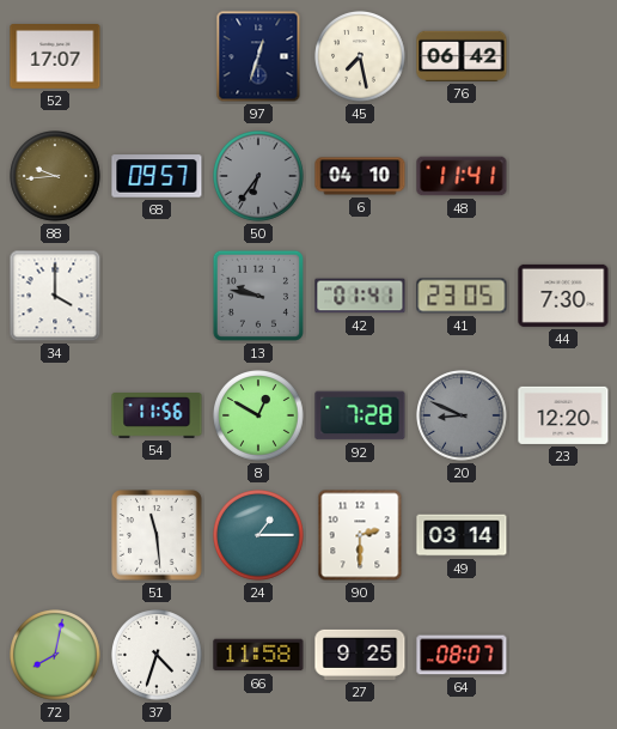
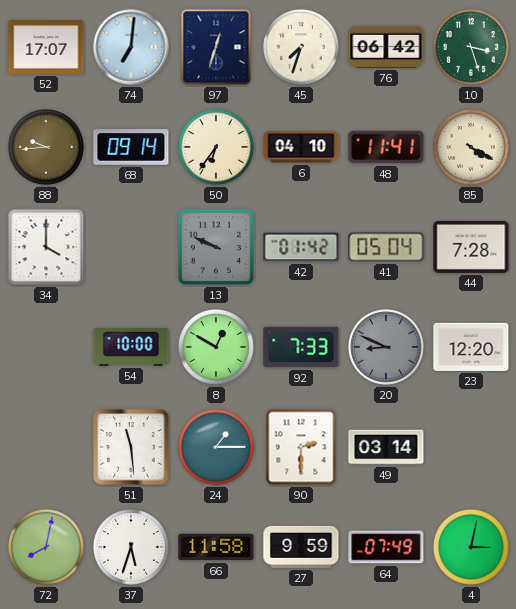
74: none -> 7:01 (131, 47)
45: 7:28 -> 7:33 (301, 47)
10: none -> 3:27 (471, 47)
68: 09:57 -> 09:14 (131, 147)
50 dial: grey -> cream (216, 147)
85: none -> 4:20 (471, 147)
13: 9:47 -> 9:49 (216, 247)
42: 01:41 -> 01:42 (301, 247)
41: 23:05 -> 05:04 (386, 247)
44: 7:30 -> 7:28 (471, 247)
54: 11:56 -> 10:00 (131, 347)
92: 7:28 -> 7:33 (301, 347)
37: 4:33 -> 5:33 (131, 547)
27: 9:25 -> 9:59 (301, 547)
64: 08:07 -> 07:49 (386, 547)
4: none -> 3:02 (471, 547)
